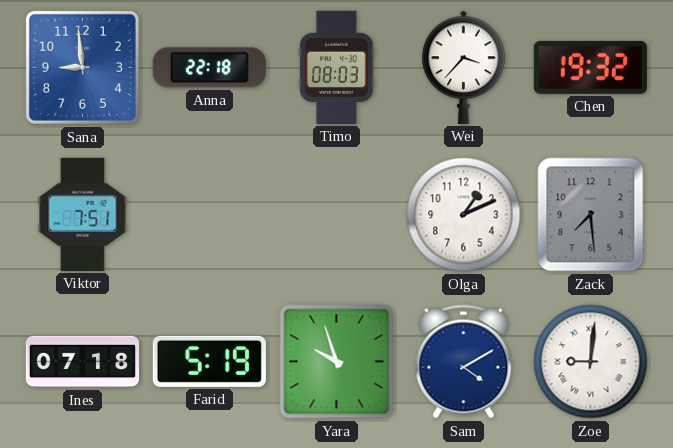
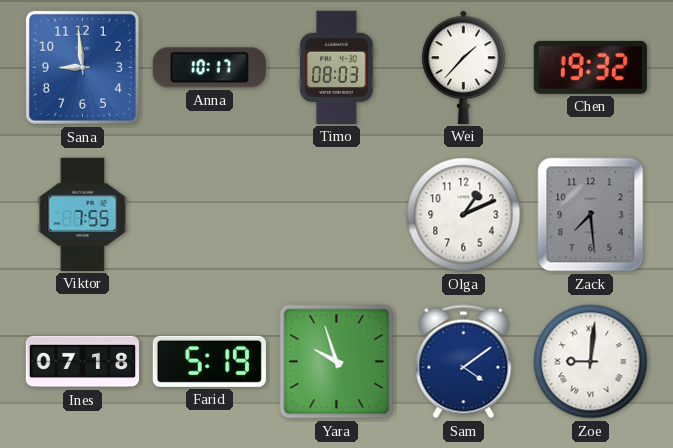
Anna: 22:18 -> 10:17 (209, 68)
Wei: 3:37 -> 1:37 (464, 67)
Viktor: 7:51 -> 7:55 (83, 214)
Sam: 4:10 -> 4:09 (464, 362)
